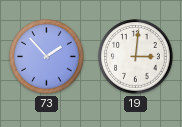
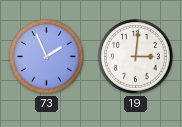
73: 1:53 -> 1:56 (47, 57)
